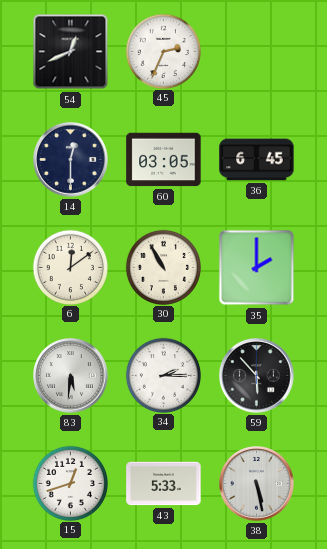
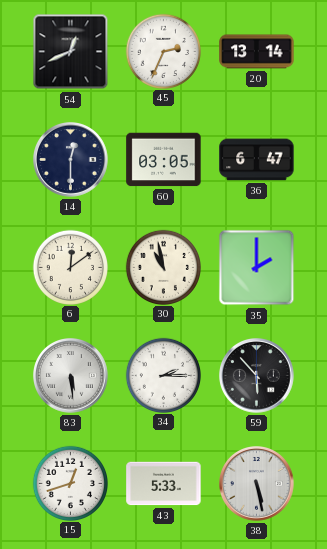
20: none -> 13:14 (257, 52)
36: 6:45 -> 6:47 (257, 160)
30: 10:55 -> 10:58 (163, 267)
83: 5:31 -> 5:29 (71, 376)
